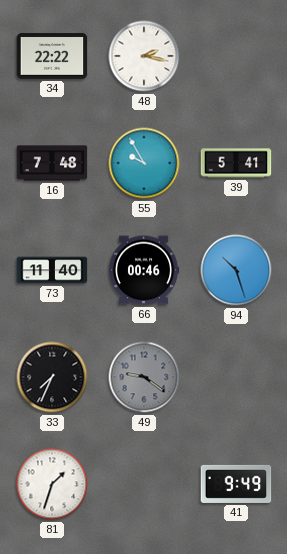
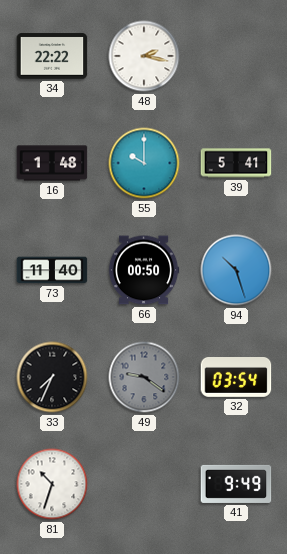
16: 7:48 -> 1:48 (52, 163)
55: 9:55 -> 10:00 (144, 163)
66: 00:46 -> 00:50 (144, 270)
32: none -> 03:54 (236, 378)
81: 1:33 -> 10:33 (52, 484)
